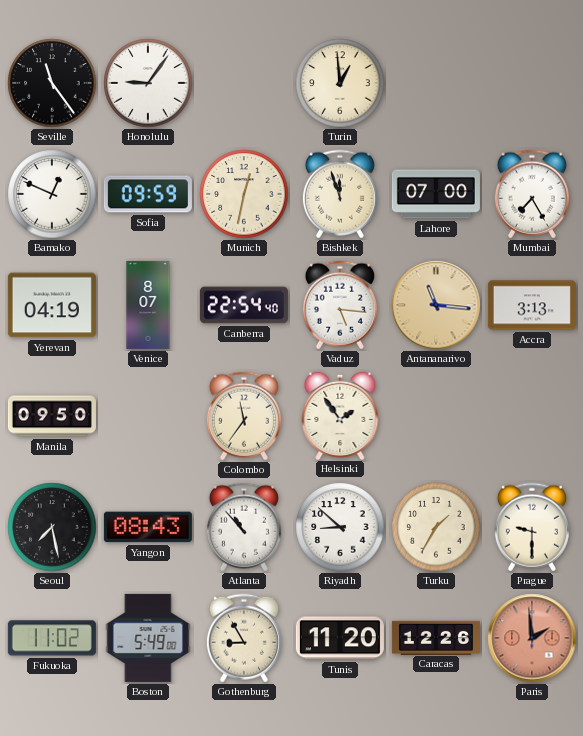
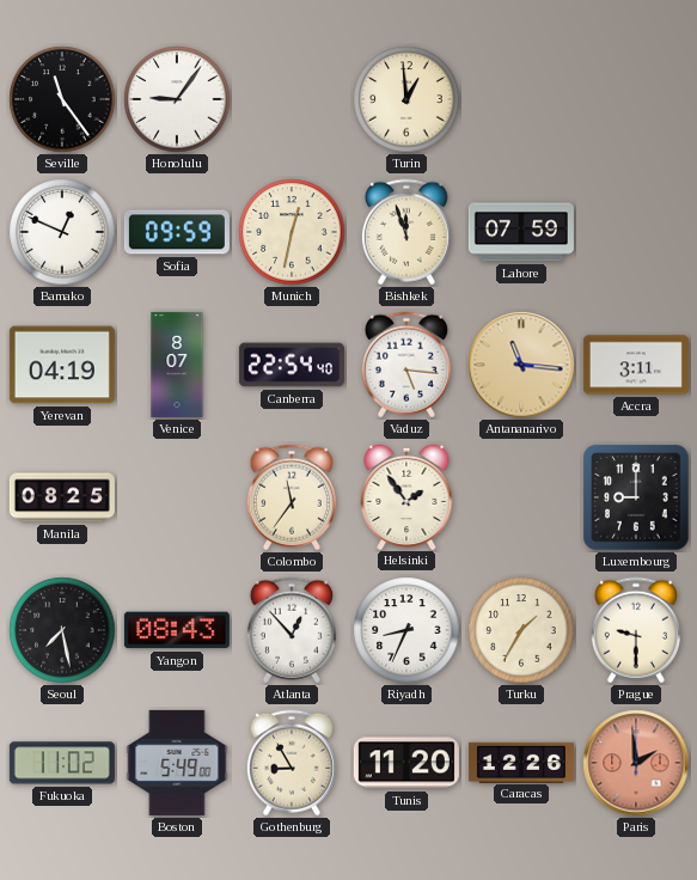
Lahore: 07:00 -> 07:59 (521, 232)
Mumbai: 7:25 -> none (532, 194)
Accra: 3:13 -> 3:11 (636, 365)
Manila: 09:50 -> 08:25 (62, 497)
Luxembourg: none -> 9:00 (636, 497)
Atlanta: 10:53 -> 12:53 (292, 630)
Riyadh: 8:52 -> 8:34 (406, 630)
